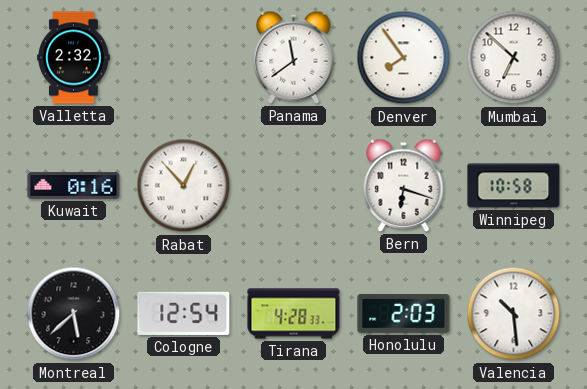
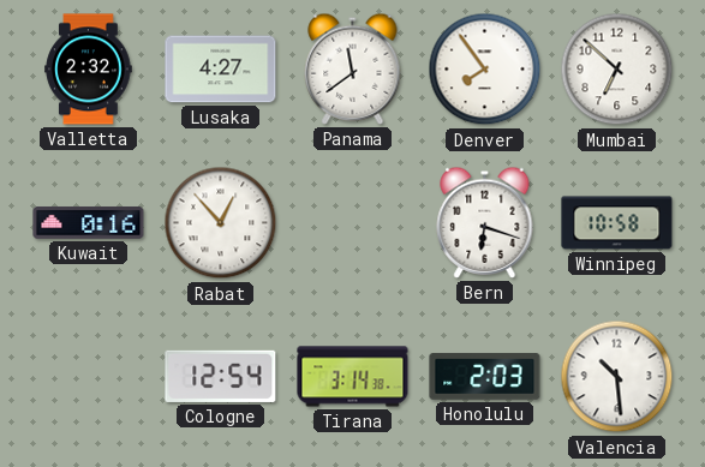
Lusaka: none -> 4:27 (221, 70)
Montreal: 5:38 -> none (74, 314)
Tirana: 4:28 -> 3:14 (353, 377)
